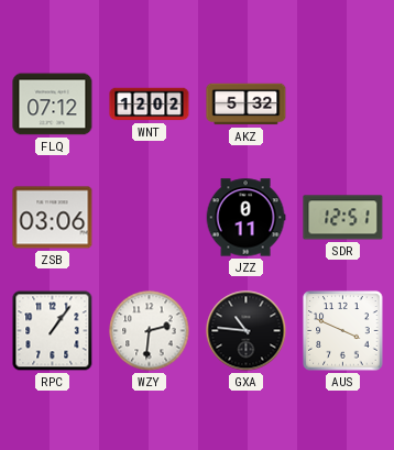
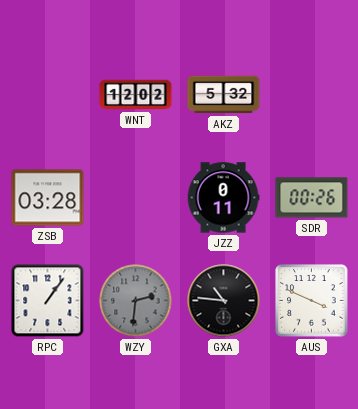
FLQ: 07:12 -> none (53, 105)
ZSB: 03:06 -> 03:28 (48, 198)
SDR: 12:51 -> 00:26 (312, 198)
WZY dial: white -> grey (136, 301)
